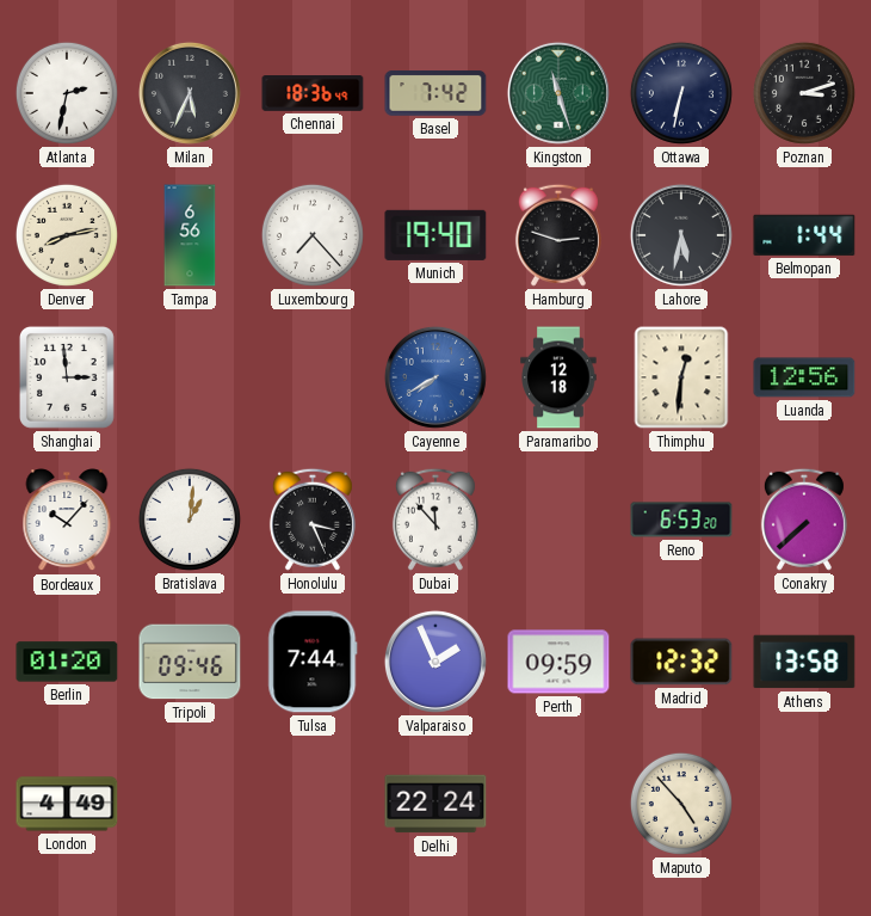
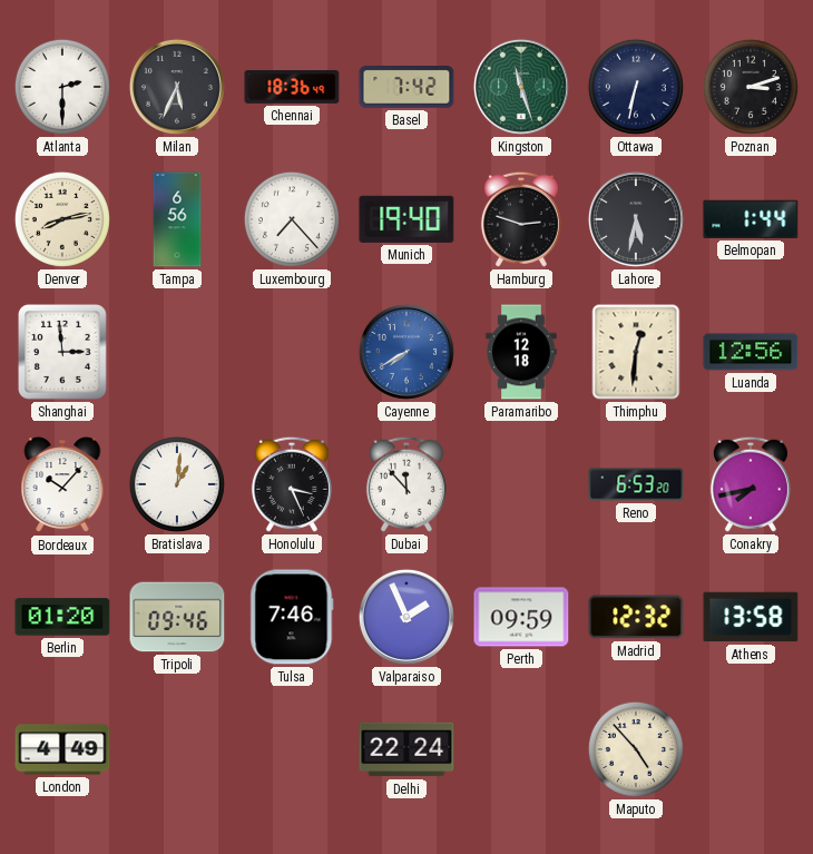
Atlanta: 2:32 -> 2:30 (62, 87)
Conakry: 7:38 -> 7:43 (751, 484)
Tulsa: 7:44 -> 7:46 (292, 617)
